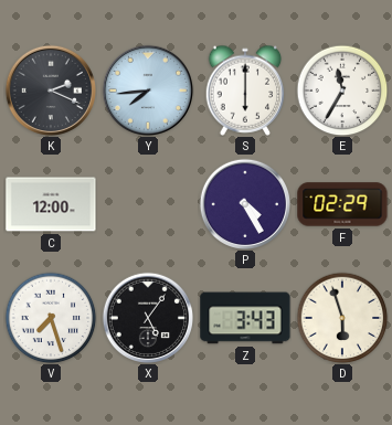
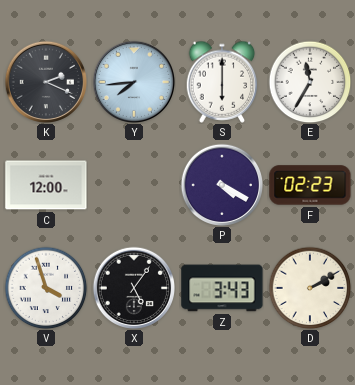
P: 4:25 -> 4:20 (221, 184)
F: 02:29 -> 02:23 (310, 185)
V: 7:27 -> 3:57 (46, 288)
D: 5:57 -> 2:10 (310, 288)
